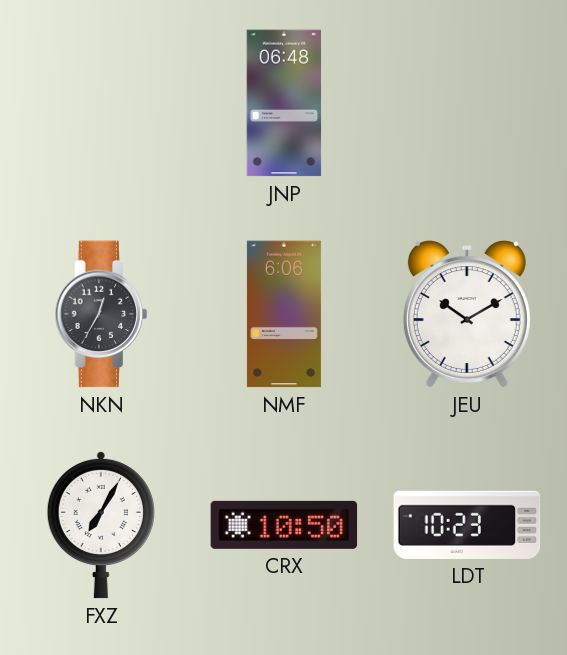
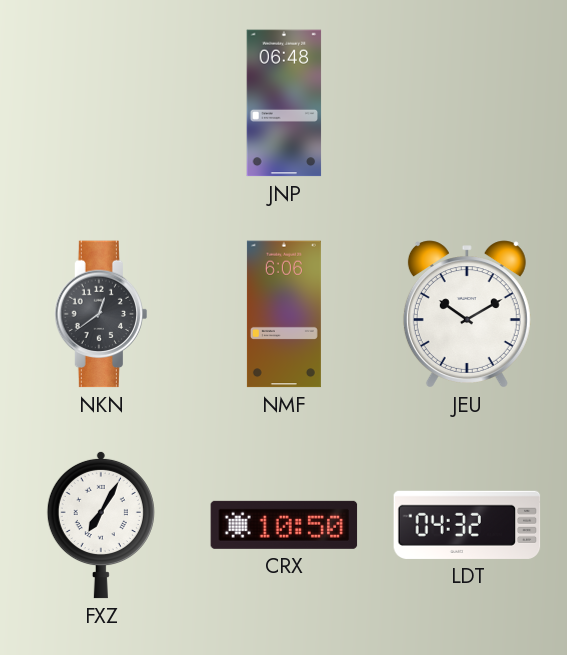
NKN: 12:35 -> 12:39 (100, 314)
LDT: 10:23 -> 04:32 (467, 525)
